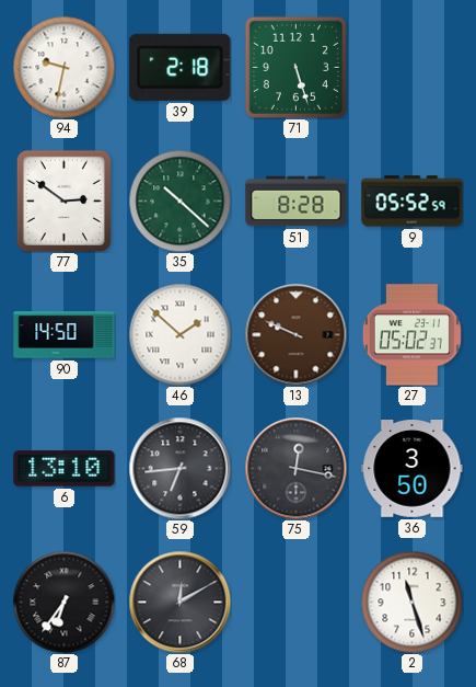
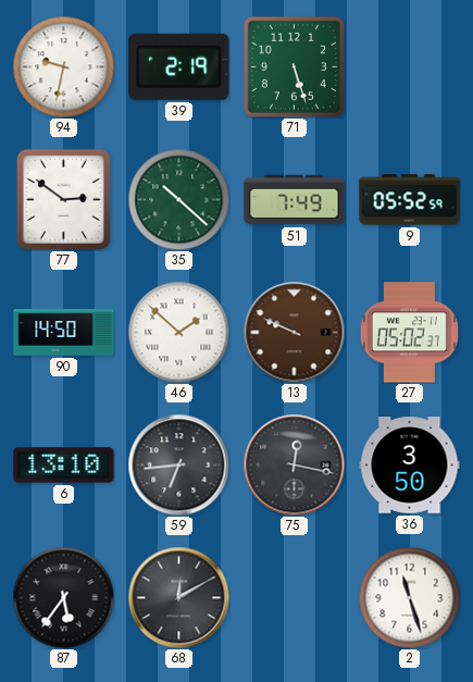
39: 2:18 -> 2:19 (179, 66)
51: 8:28 -> 7:49 (295, 200)
87: 6:36 -> 5:36 (63, 597)
